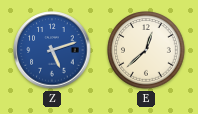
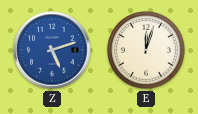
E: 12:38 -> 12:03 (146, 50)
